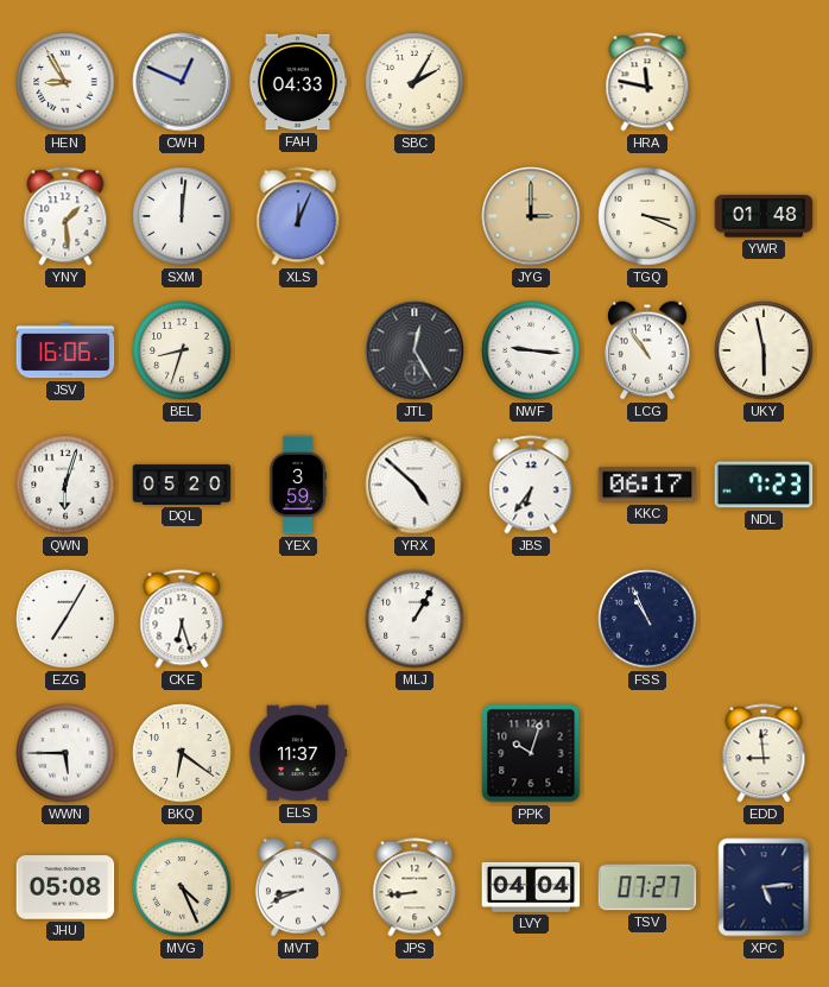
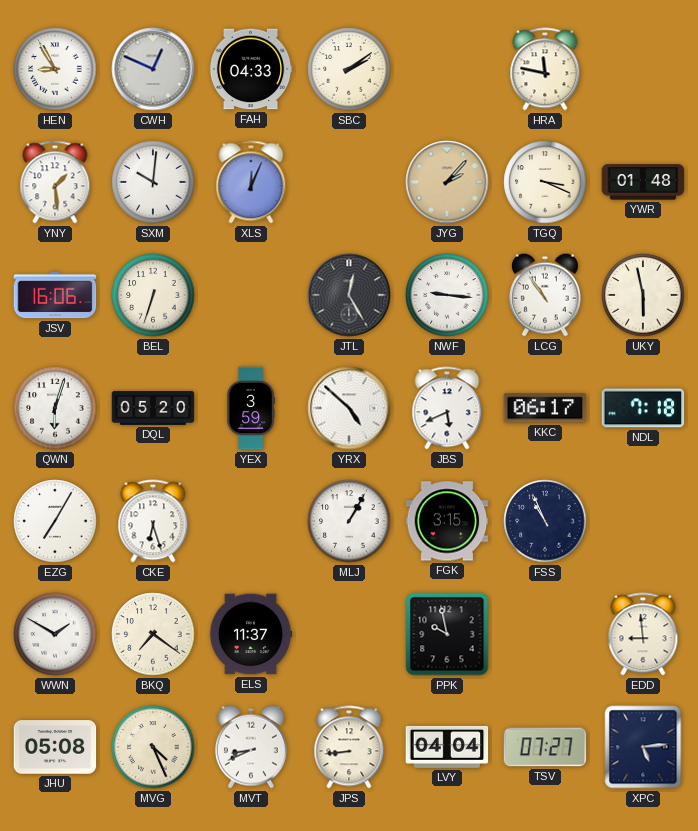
SBC: 2:05 -> 2:09 (349, 69)
SXM: 12:01 -> 10:01 (153, 182)
JYG: 3:00 -> 2:07 (447, 182)
BEL: 8:33 -> 6:33 (153, 295)
JBS: 6:36 -> 5:41 (447, 408)
NDL: 7:23 -> 7:18 (643, 408)
FGK: none -> 3:15 (447, 521)
WWN: 5:45 -> 1:50 (55, 634)
BKQ: 6:21 -> 7:21 (153, 634)
PPK: 10:03 -> 9:58 (447, 634)
